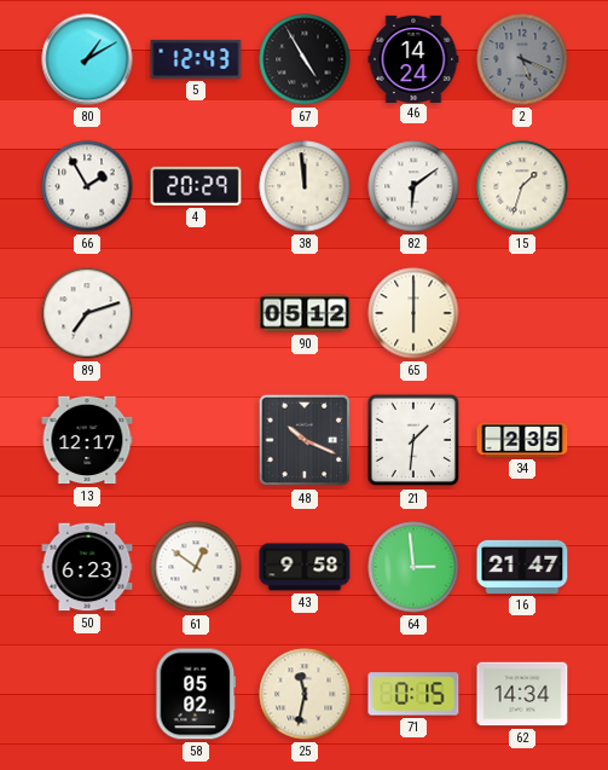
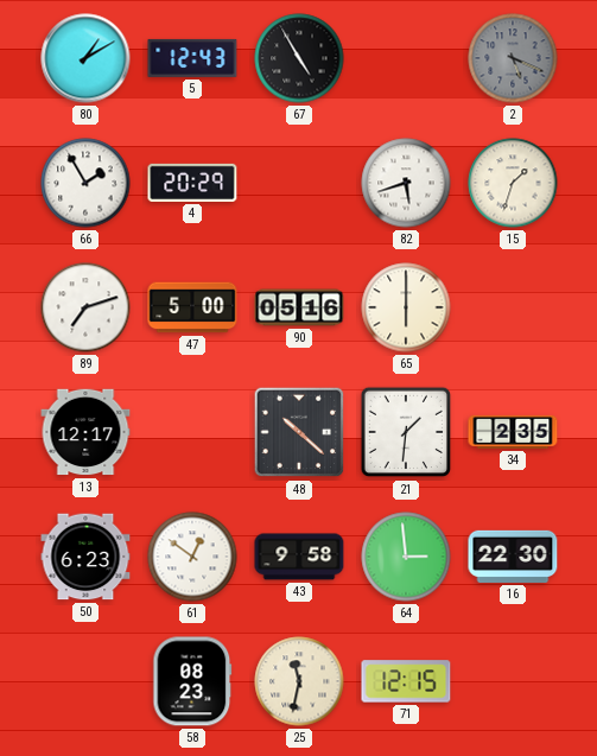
46: 14:24 -> none (413, 58)
38: 11:59 -> none (305, 186)
82: 6:09 -> 5:42 (406, 183)
47: none -> 5:00 (192, 307)
90: 05:12 -> 05:16 (299, 307)
48: 10:19 -> 10:22 (299, 432)
16: 21:47 -> 22:30 (513, 557)
58: 05:02 -> 08:23 (192, 681)
71: 0:15 -> 12:15 (406, 681)
62: 14:34 -> none (522, 694)
